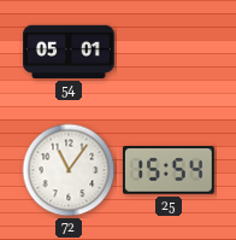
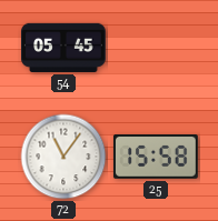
54: 05:01 -> 05:45 (65, 48)
25: 15:54 -> 15:58 (156, 158)
